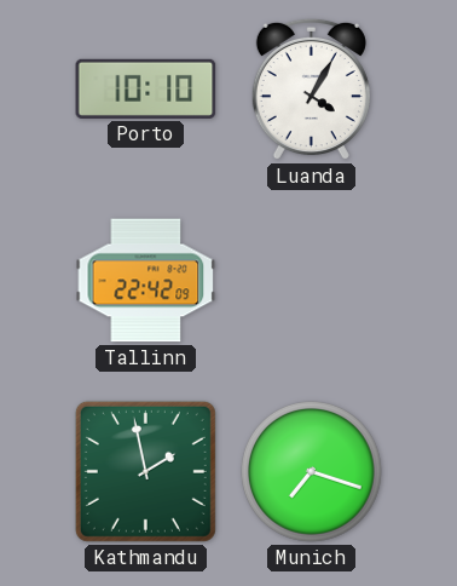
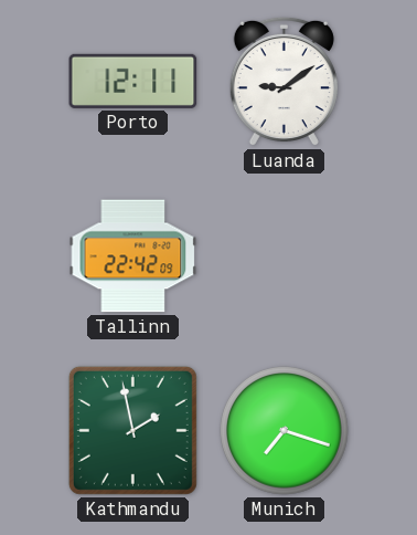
Porto: 10:10 -> 12:11 (133, 81)
Luanda: 4:05 -> 9:09 (284, 82)
